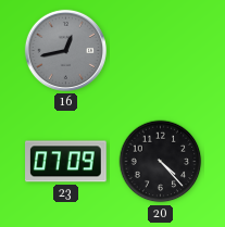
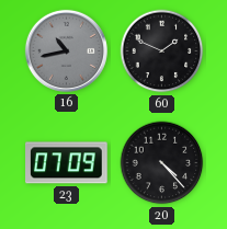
16: 12:43 -> 10:43 (66, 50)
60: none -> 1:49 (162, 51)
